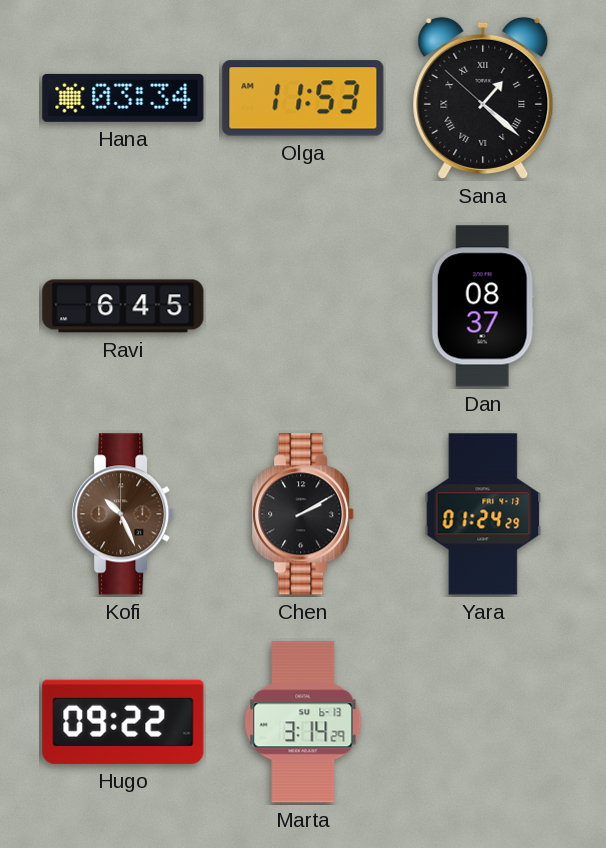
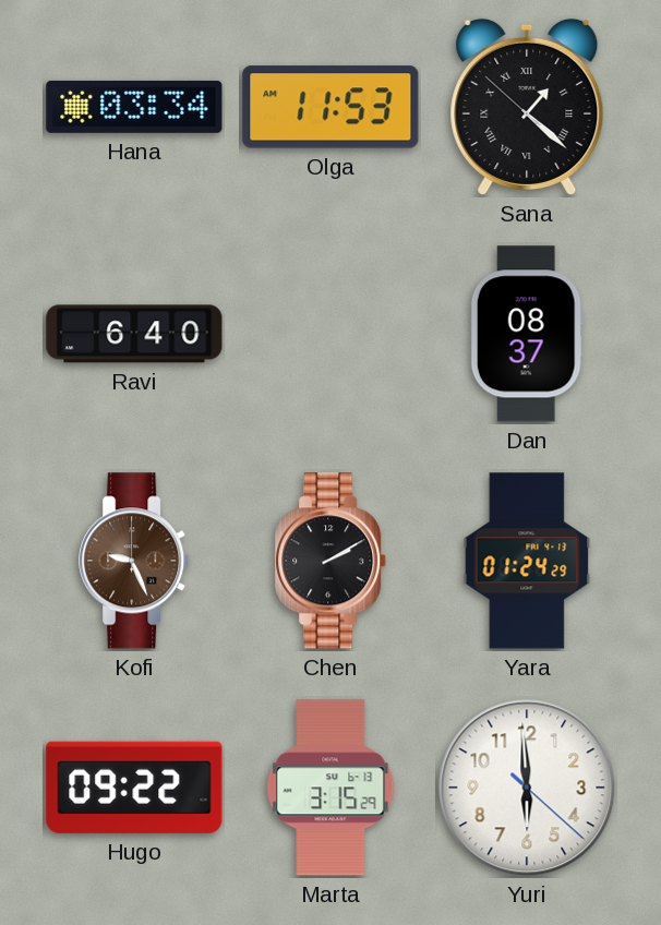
Ravi: 6:45 -> 6:40 (134, 334)
Kofi: 10:26 -> 9:26 (135, 561)
Marta: 3:14 -> 3:15 (330, 788)
Yuri: none -> 5:59 (527, 788)
